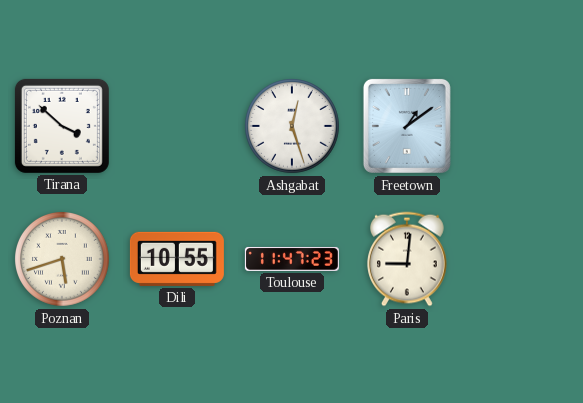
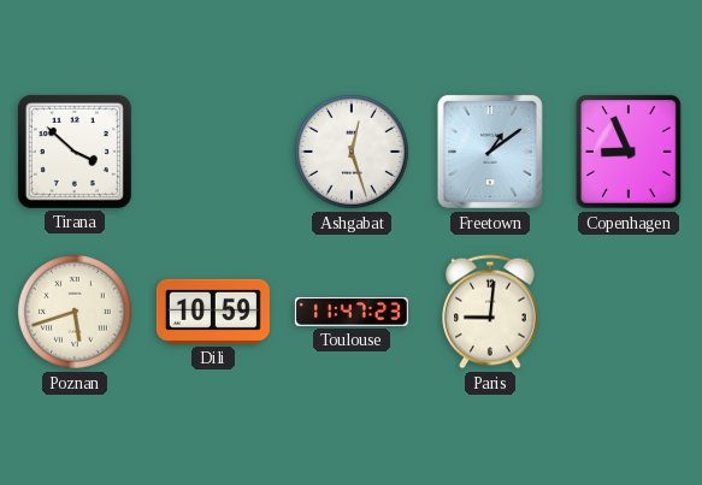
Copenhagen: none -> 8:56 (629, 152)
Dili: 10:55 -> 10:59 (213, 312)
